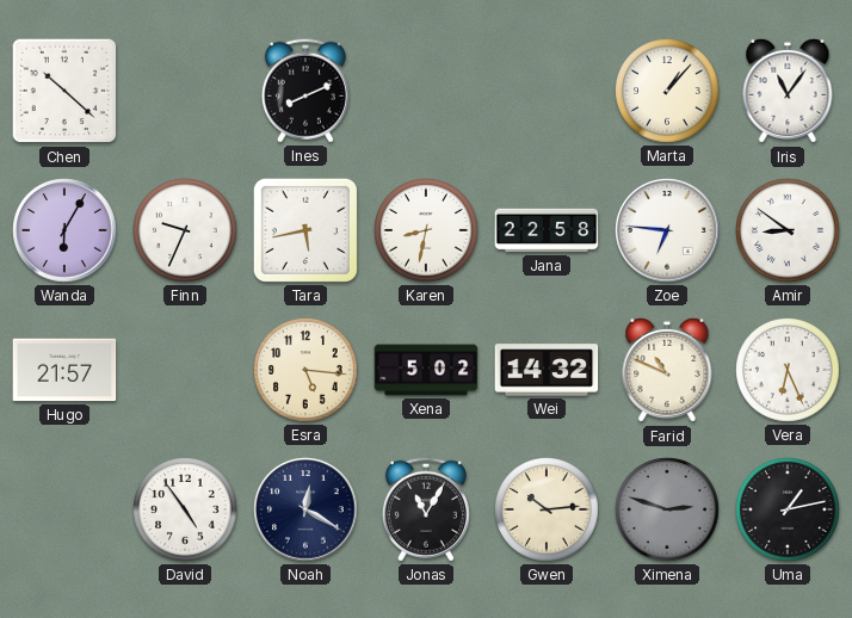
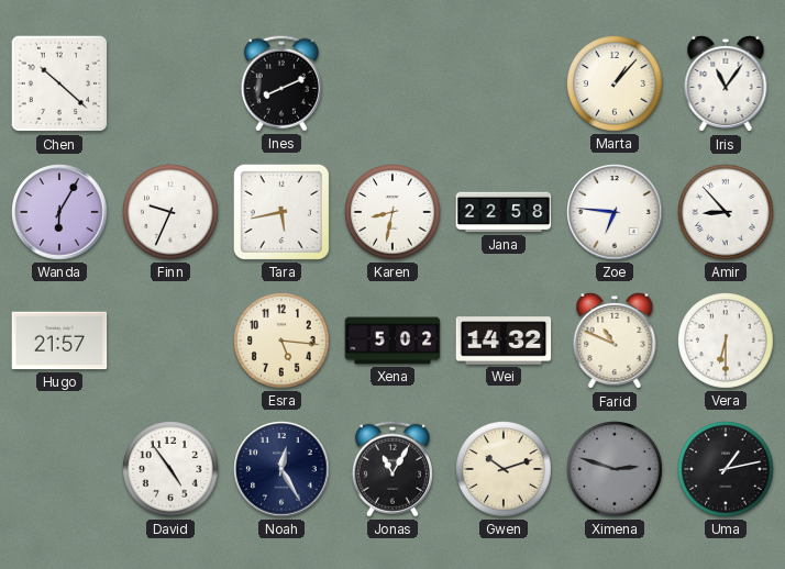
Amir: 8:51 -> 8:53 (726, 212)
Vera: 6:26 -> 6:30 (726, 341)
Noah: 12:20 -> 12:25 (281, 469)
Gwen: 10:14 -> 10:12 (504, 469)
